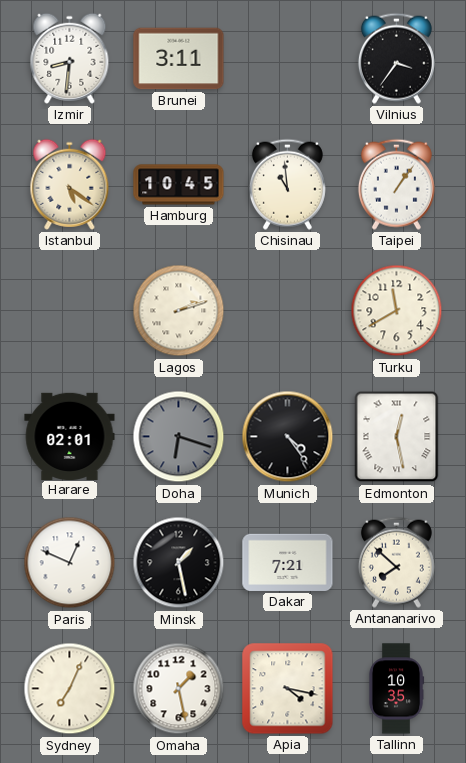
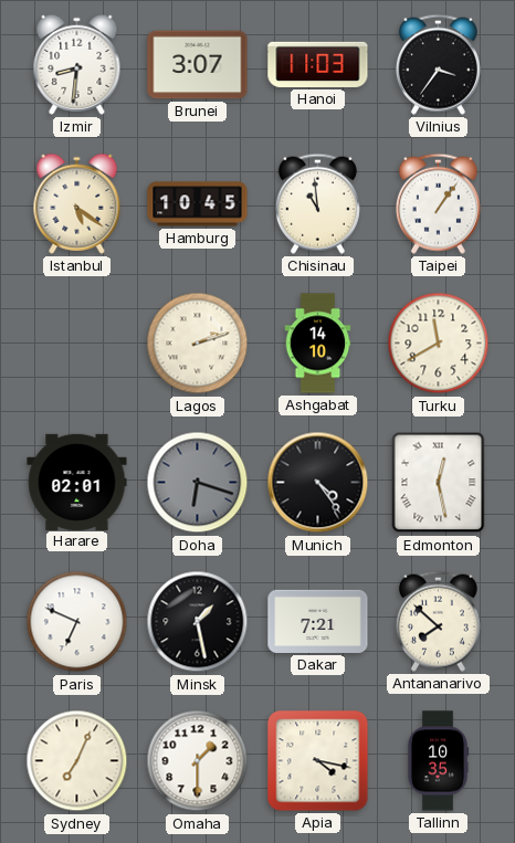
Brunei: 3:11 -> 3:07 (198, 65)
Hanoi: none -> 11:03 (318, 64)
Ashgabat: none -> 14:10 (318, 344)
Paris: 12:49 -> 6:49 (77, 622)
Omaha: 1:28 -> 1:30 (198, 761)
